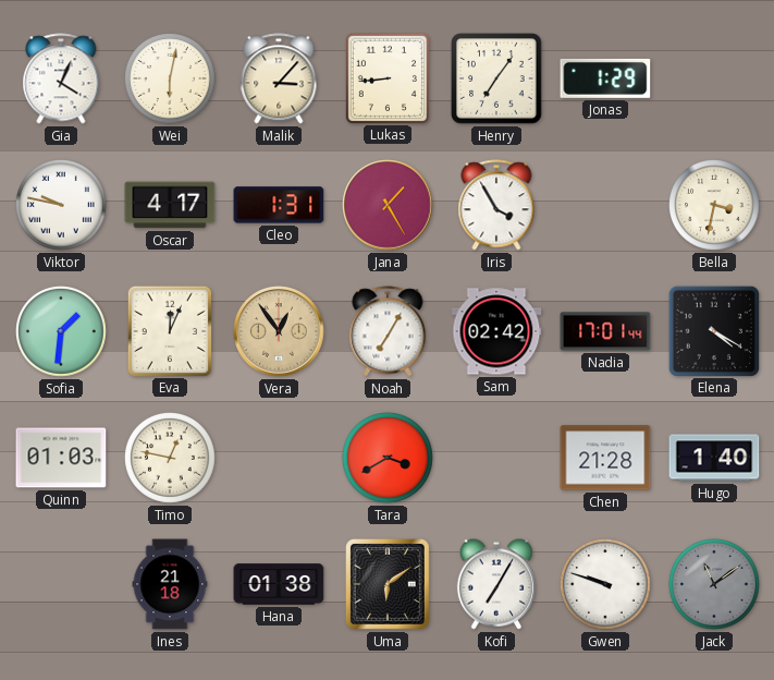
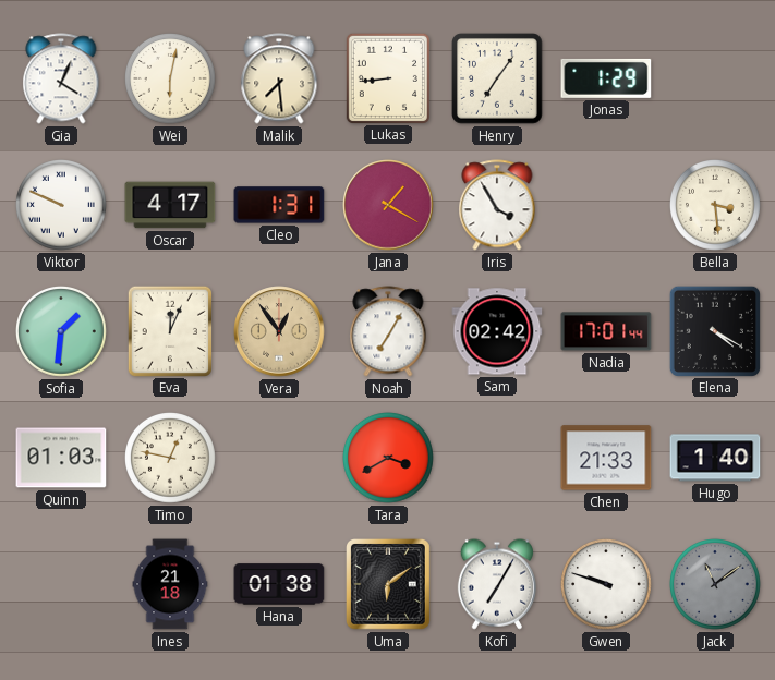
Malik: 3:07 -> 7:29 (279, 78)
Viktor: 9:47 -> 9:49 (62, 206)
Jana: 1:25 -> 1:20 (388, 205)
Bella: 3:32 -> 3:29 (716, 206)
Chen: 21:28 -> 21:33 (606, 458)
